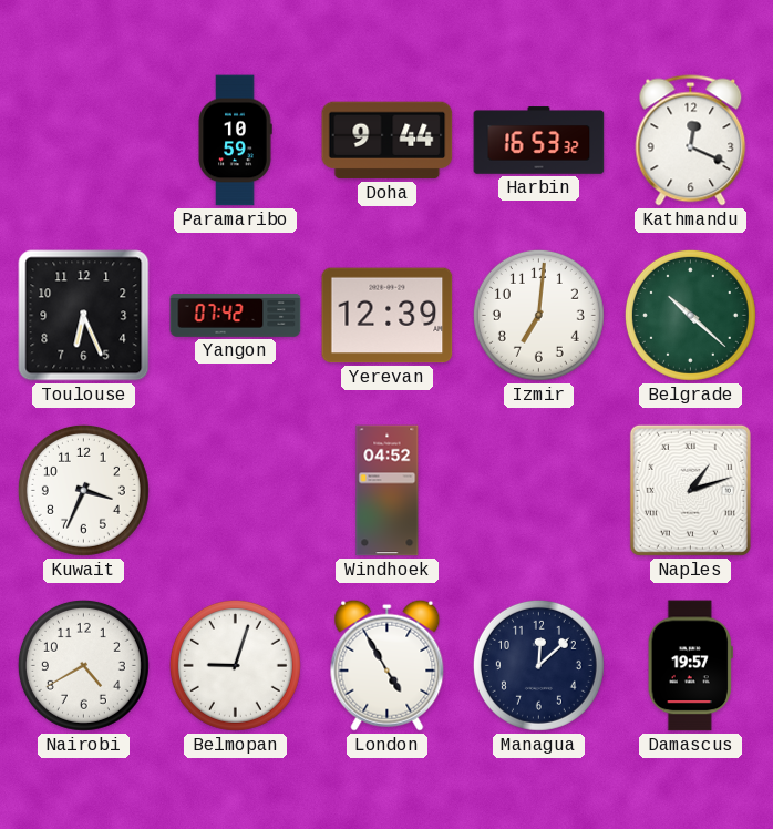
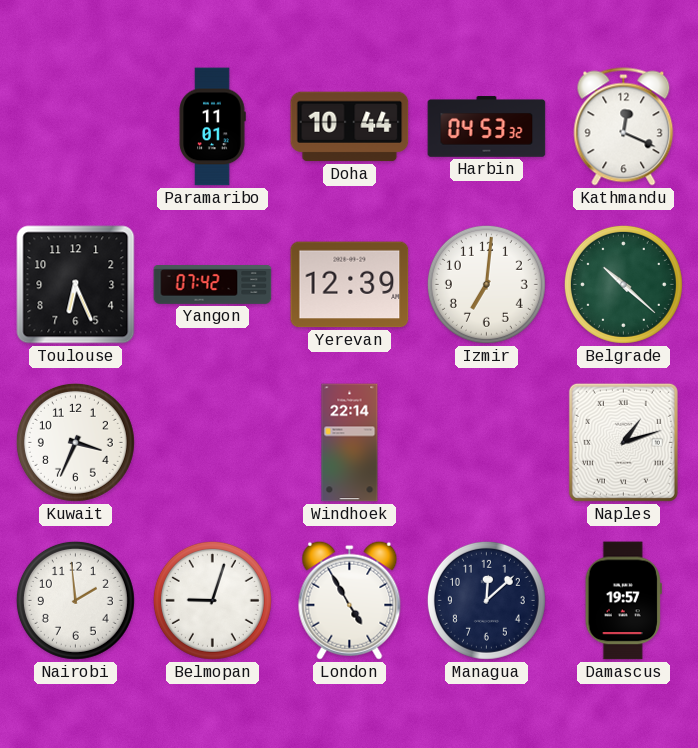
Paramaribo: 10:59 -> 11:01 (212, 127)
Doha: 9:44 -> 10:44 (350, 127)
Harbin: 16:53 -> 04:53 (487, 127)
Windhoek: 04:52 -> 22:14 (350, 443)
Nairobi: 4:40 -> 1:59 (75, 600)
